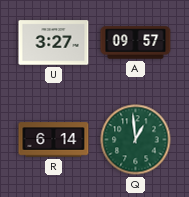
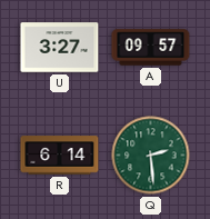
Q: 12:59 -> 2:29 (151, 156)
